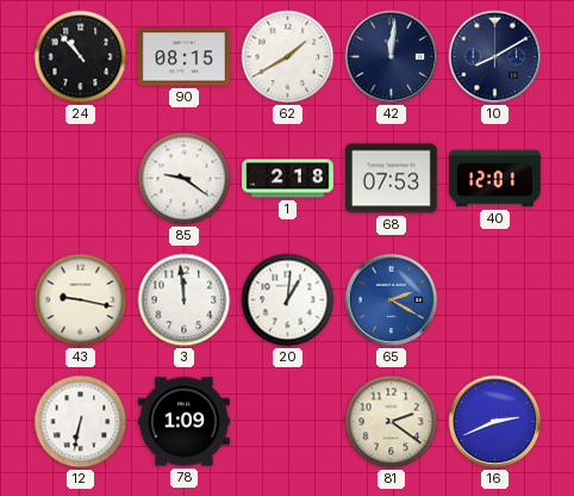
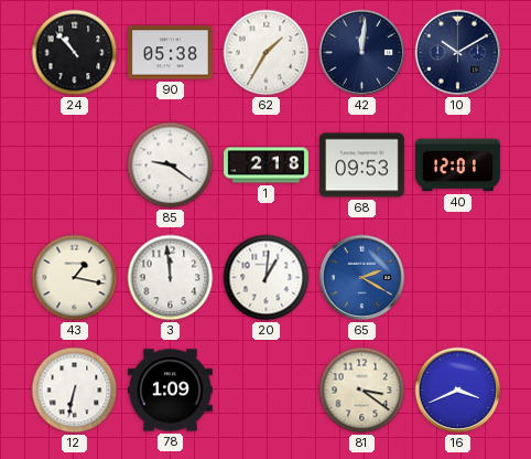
90: 08:15 -> 05:38 (170, 53)
62: 1:40 -> 1:35 (267, 53)
10: 8:10 -> 10:10 (458, 53)
68: 07:53 -> 09:53 (361, 166)
43: 9:17 -> 1:17 (75, 278)
81: 2:21 -> 3:21 (362, 391)
16: 2:41 -> 3:41 (458, 391)
